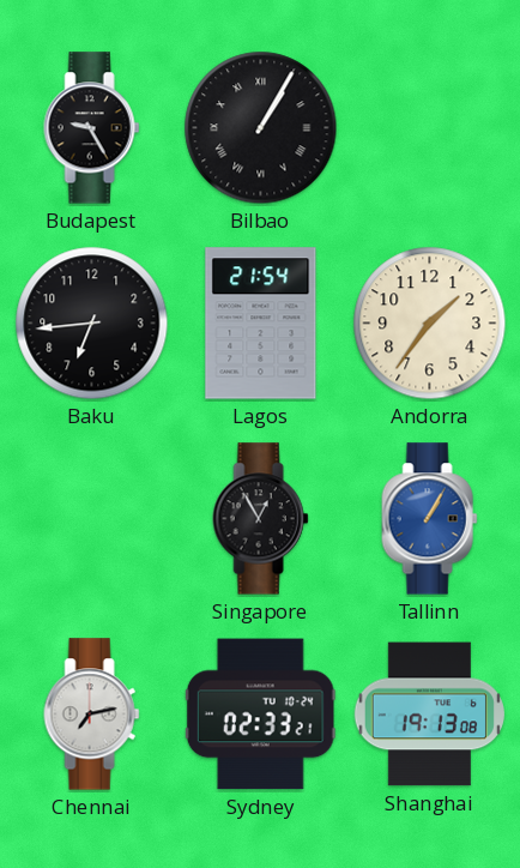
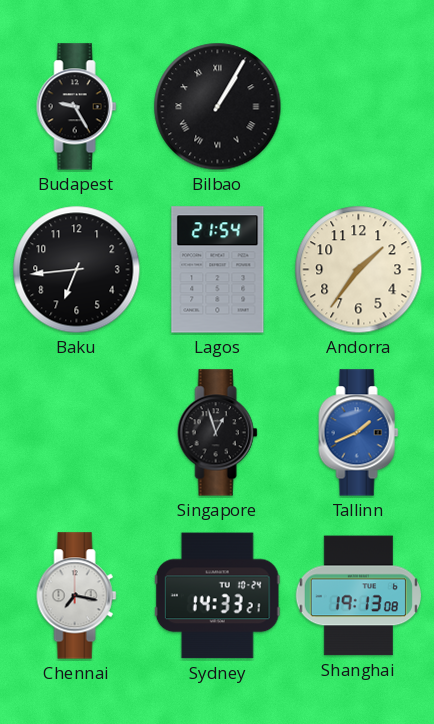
Singapore: 12:55 -> 12:57 (218, 433)
Tallinn: 1:05 -> 1:41 (359, 433)
Chennai: 7:13 -> 7:17 (77, 596)
Sydney: 02:33 -> 14:33 (217, 596)
